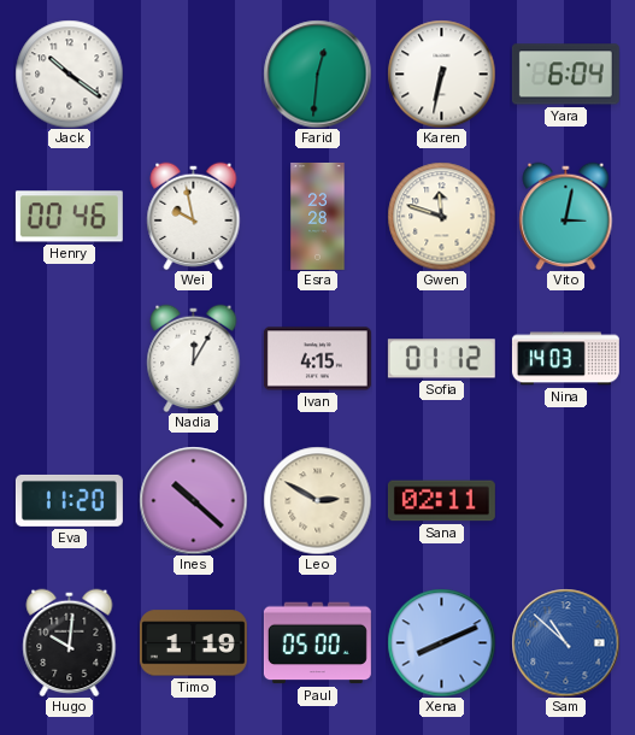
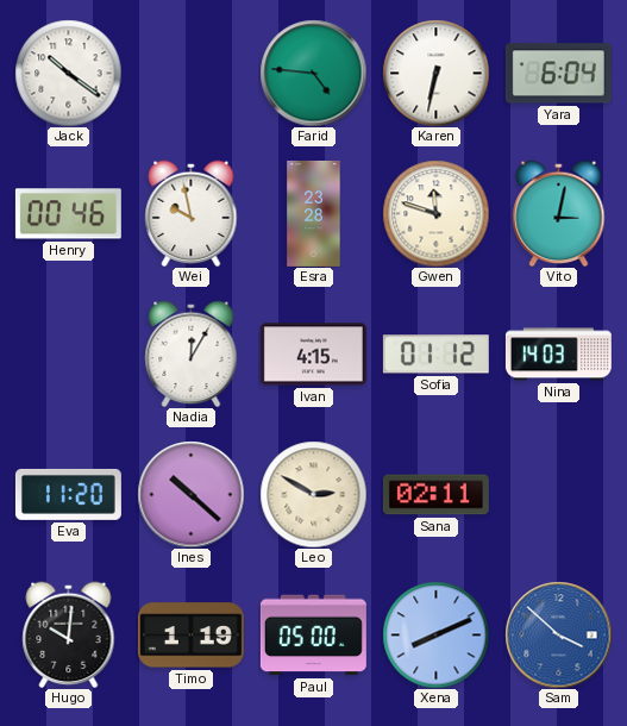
Farid: 12:31 -> 4:46 (313, 73)
Sam: 10:52 -> 3:52 (558, 634)
